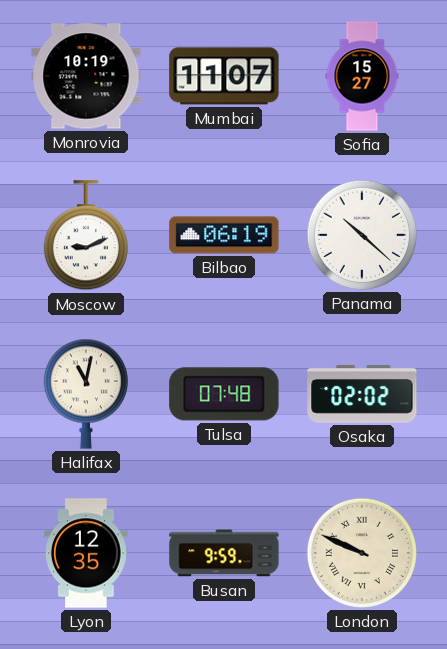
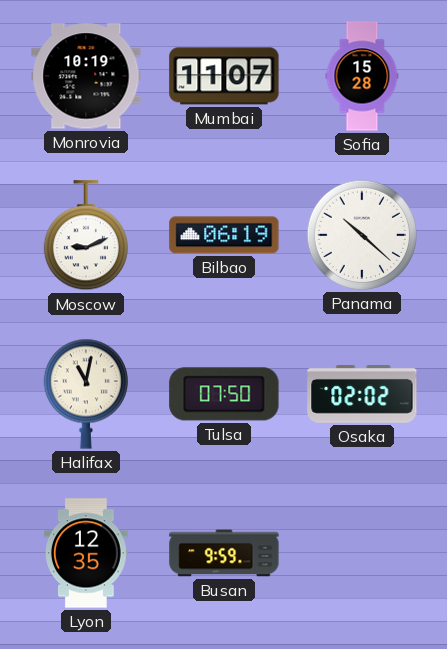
Sofia: 15:27 -> 15:28 (362, 76)
Tulsa: 07:48 -> 07:50 (224, 394)
London: 9:49 -> none (362, 553)
